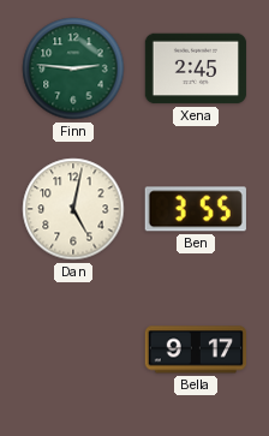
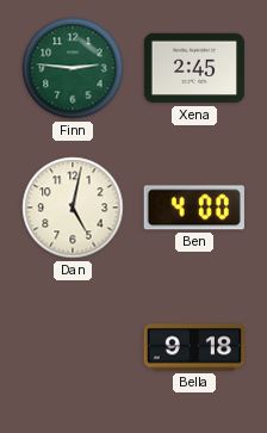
Ben: 3:55 -> 4:00 (194, 208)
Bella: 9:17 -> 9:18 (193, 347)
